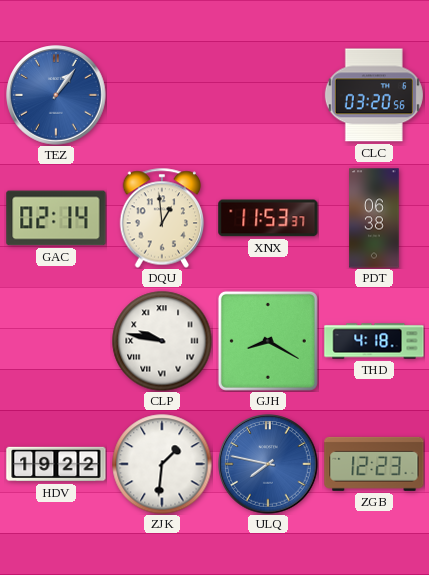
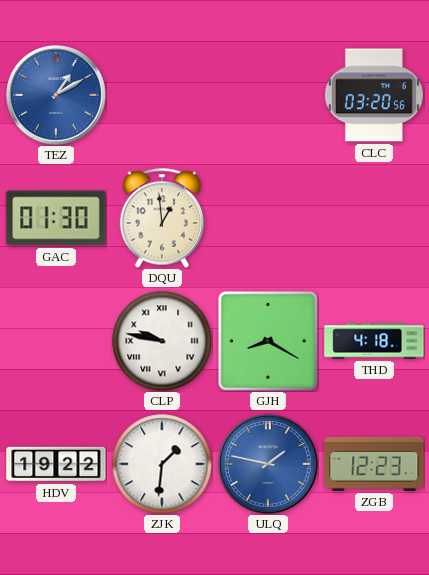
TEZ: 1:06 -> 1:10 (56, 95)
GAC: 02:14 -> 01:30 (56, 218)
XNX: 11:53 -> none (268, 218)
PDT: 06:38 -> none (374, 218)
ULQ: 7:47 -> 1:47 (268, 464)
